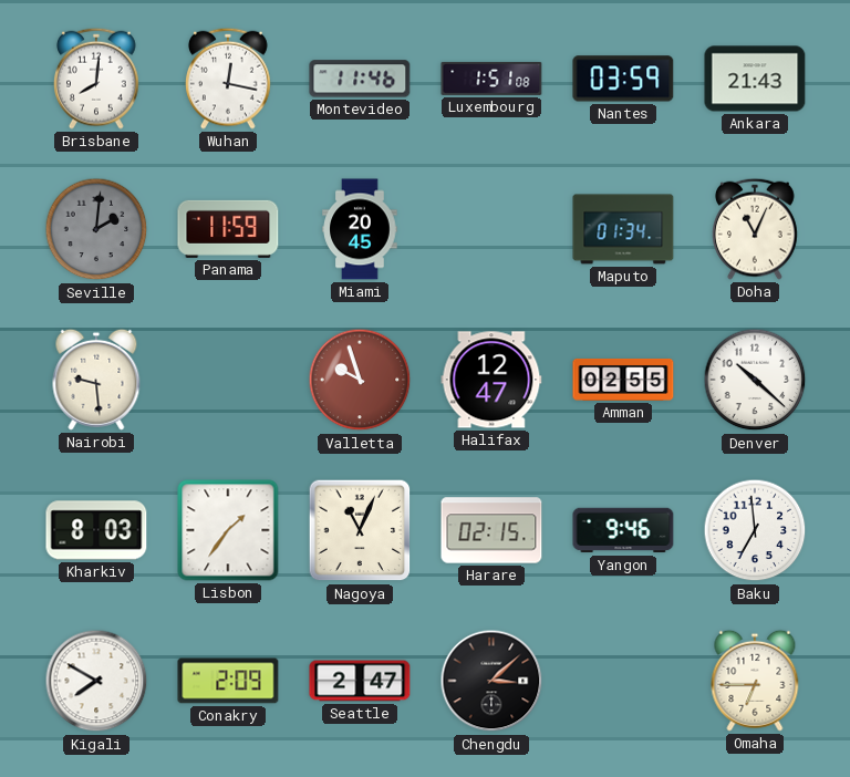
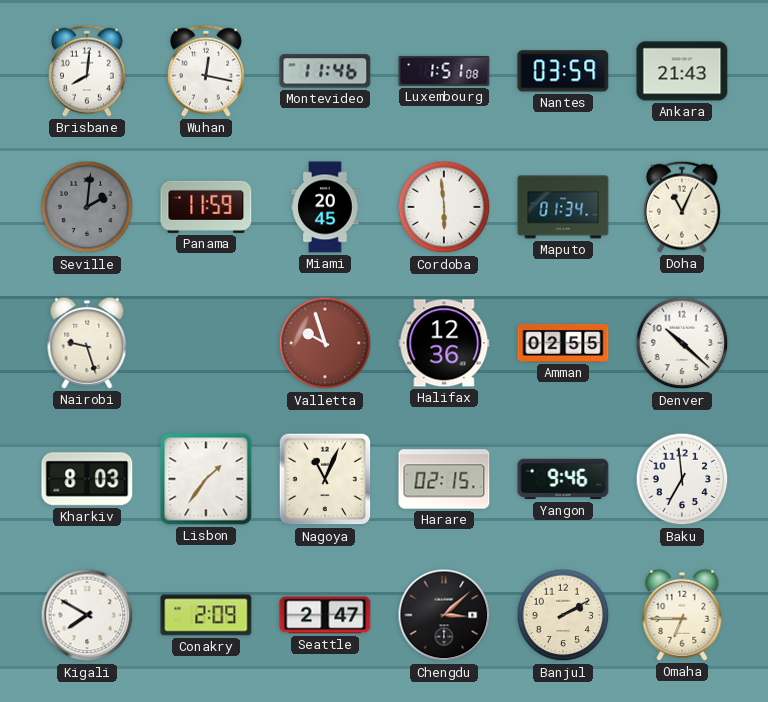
Cordoba: none -> 5:59 (444, 207)
Nairobi: 9:29 -> 9:27 (87, 343)
Halifax: 12:47 -> 12:36 (444, 343)
Banjul: none -> 2:10 (563, 615)
